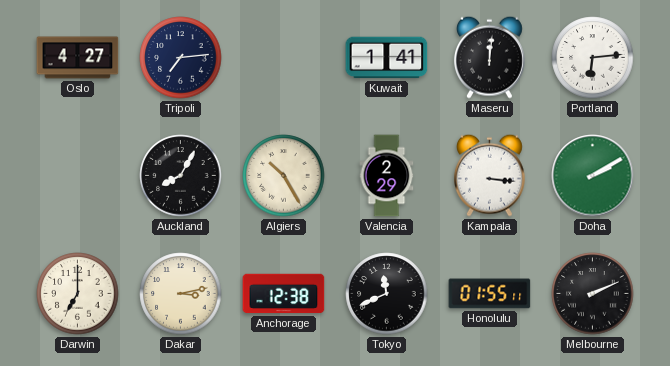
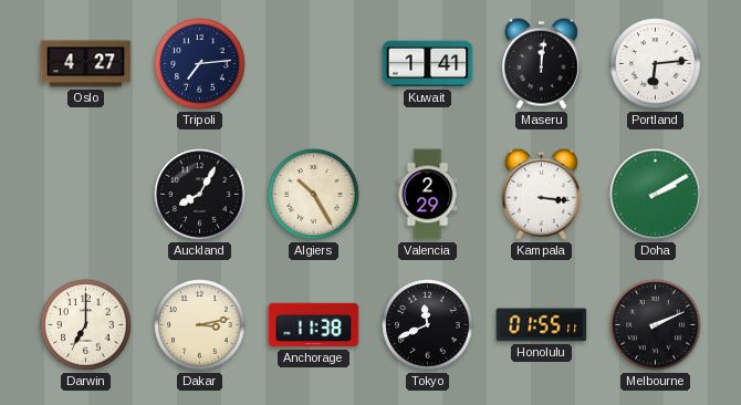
Anchorage: 12:38 -> 11:38 (314, 325)
